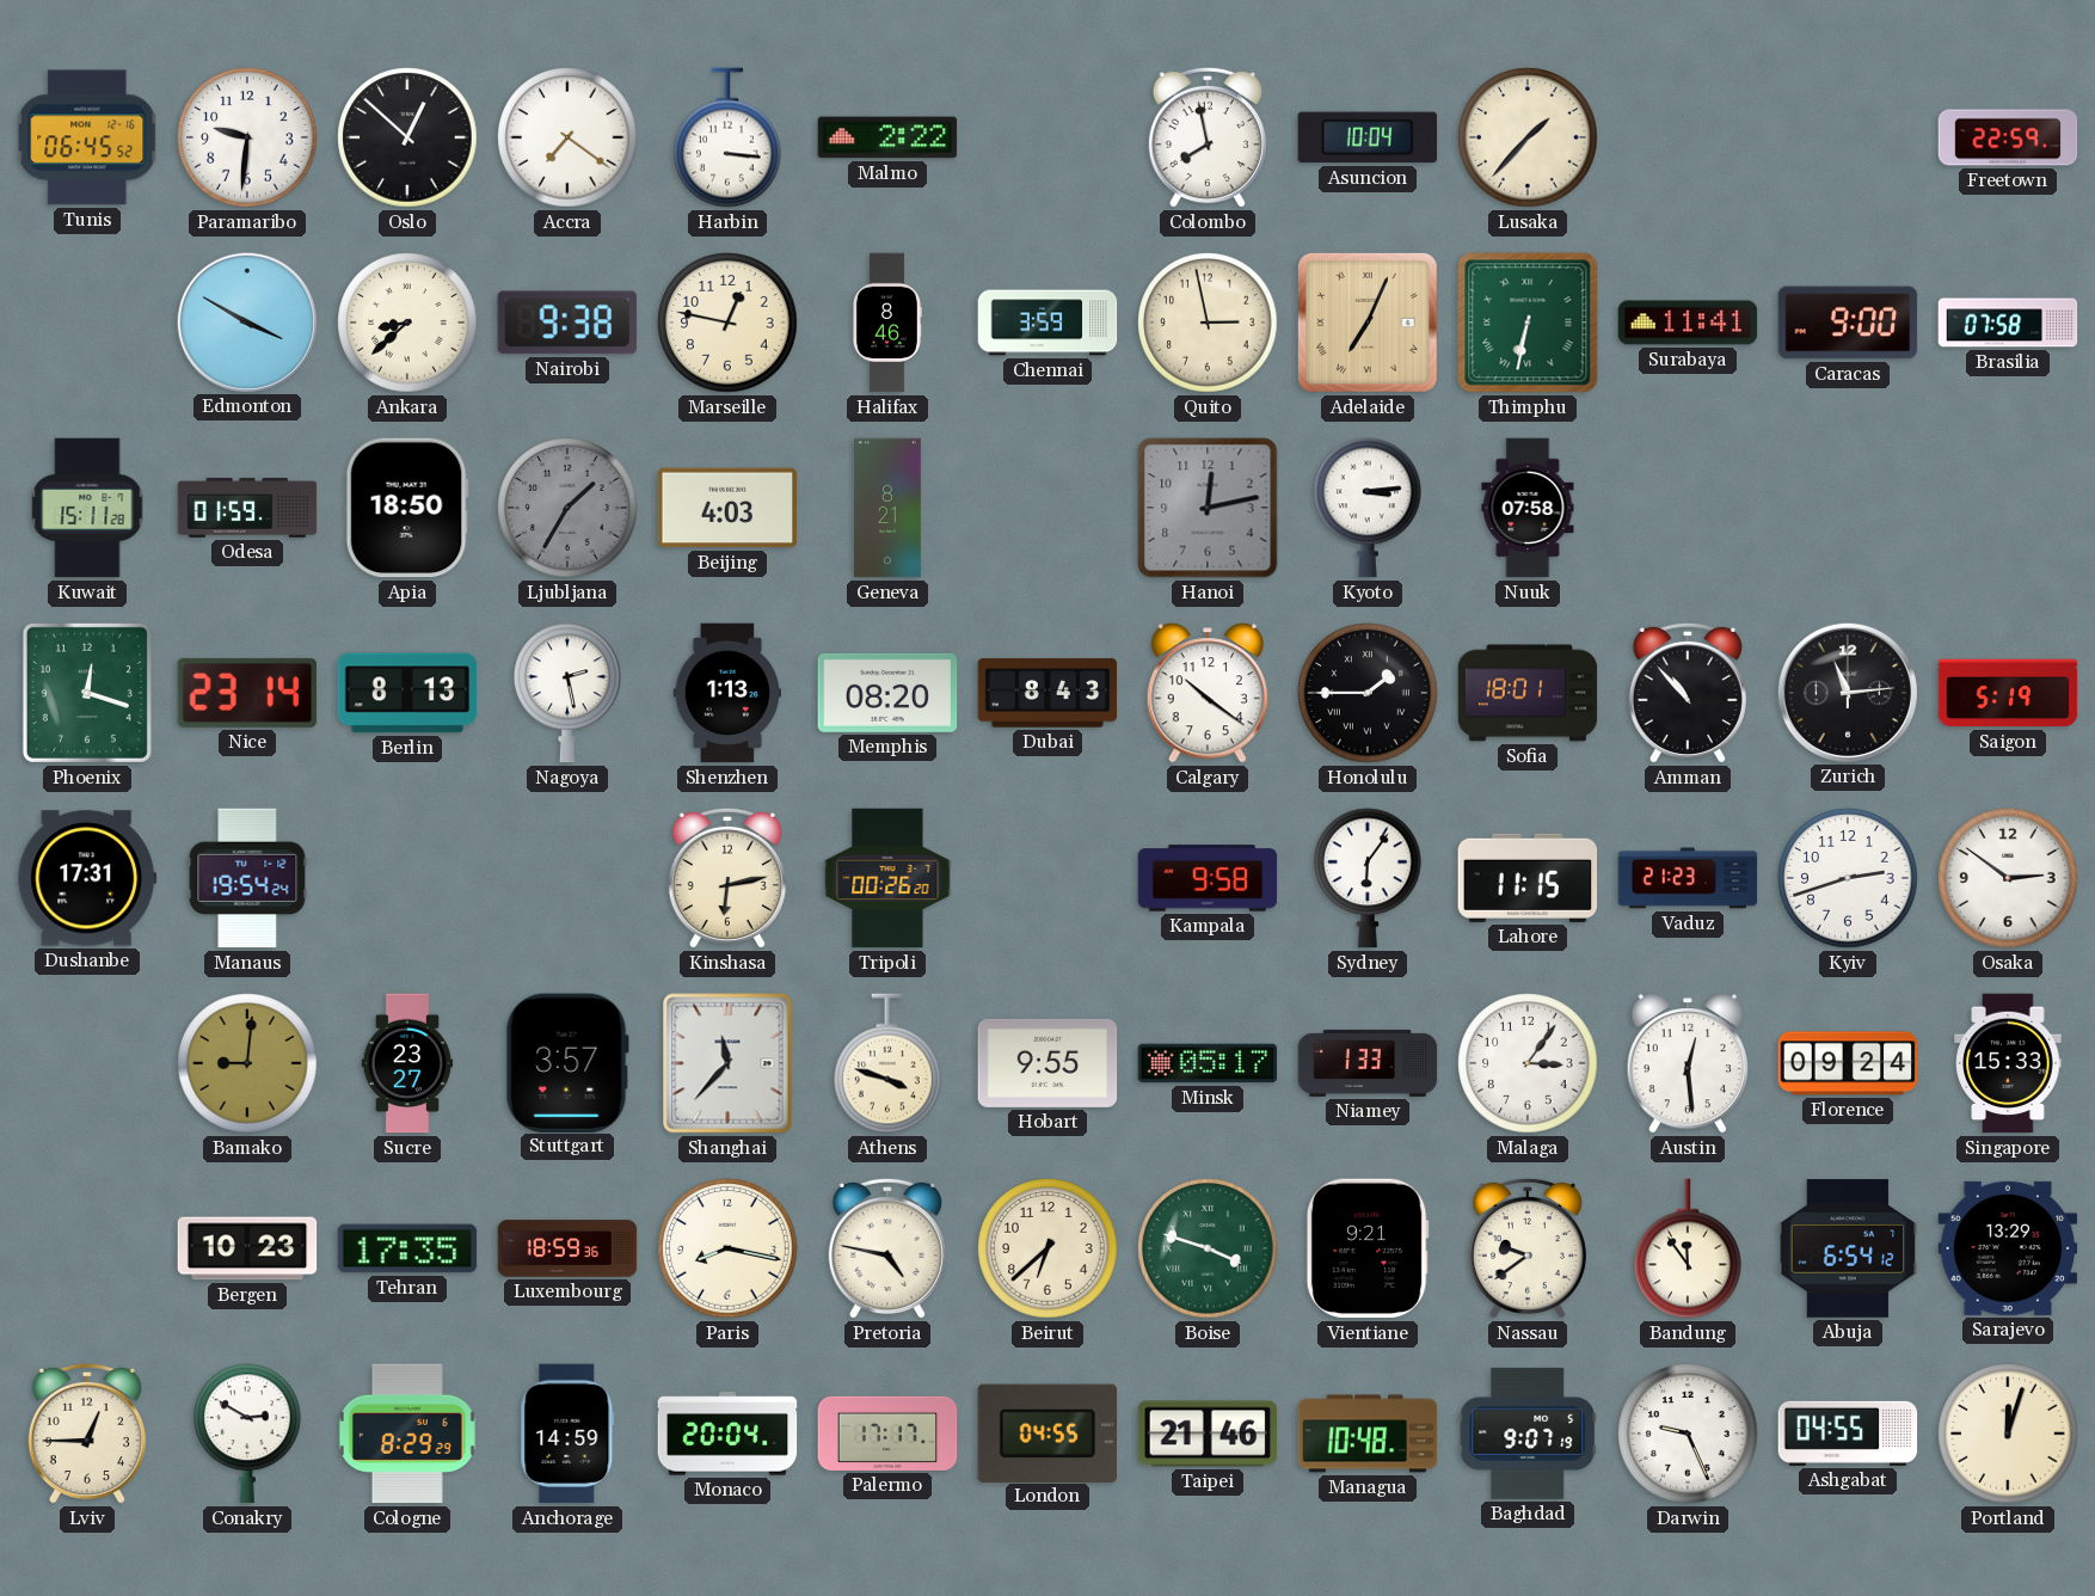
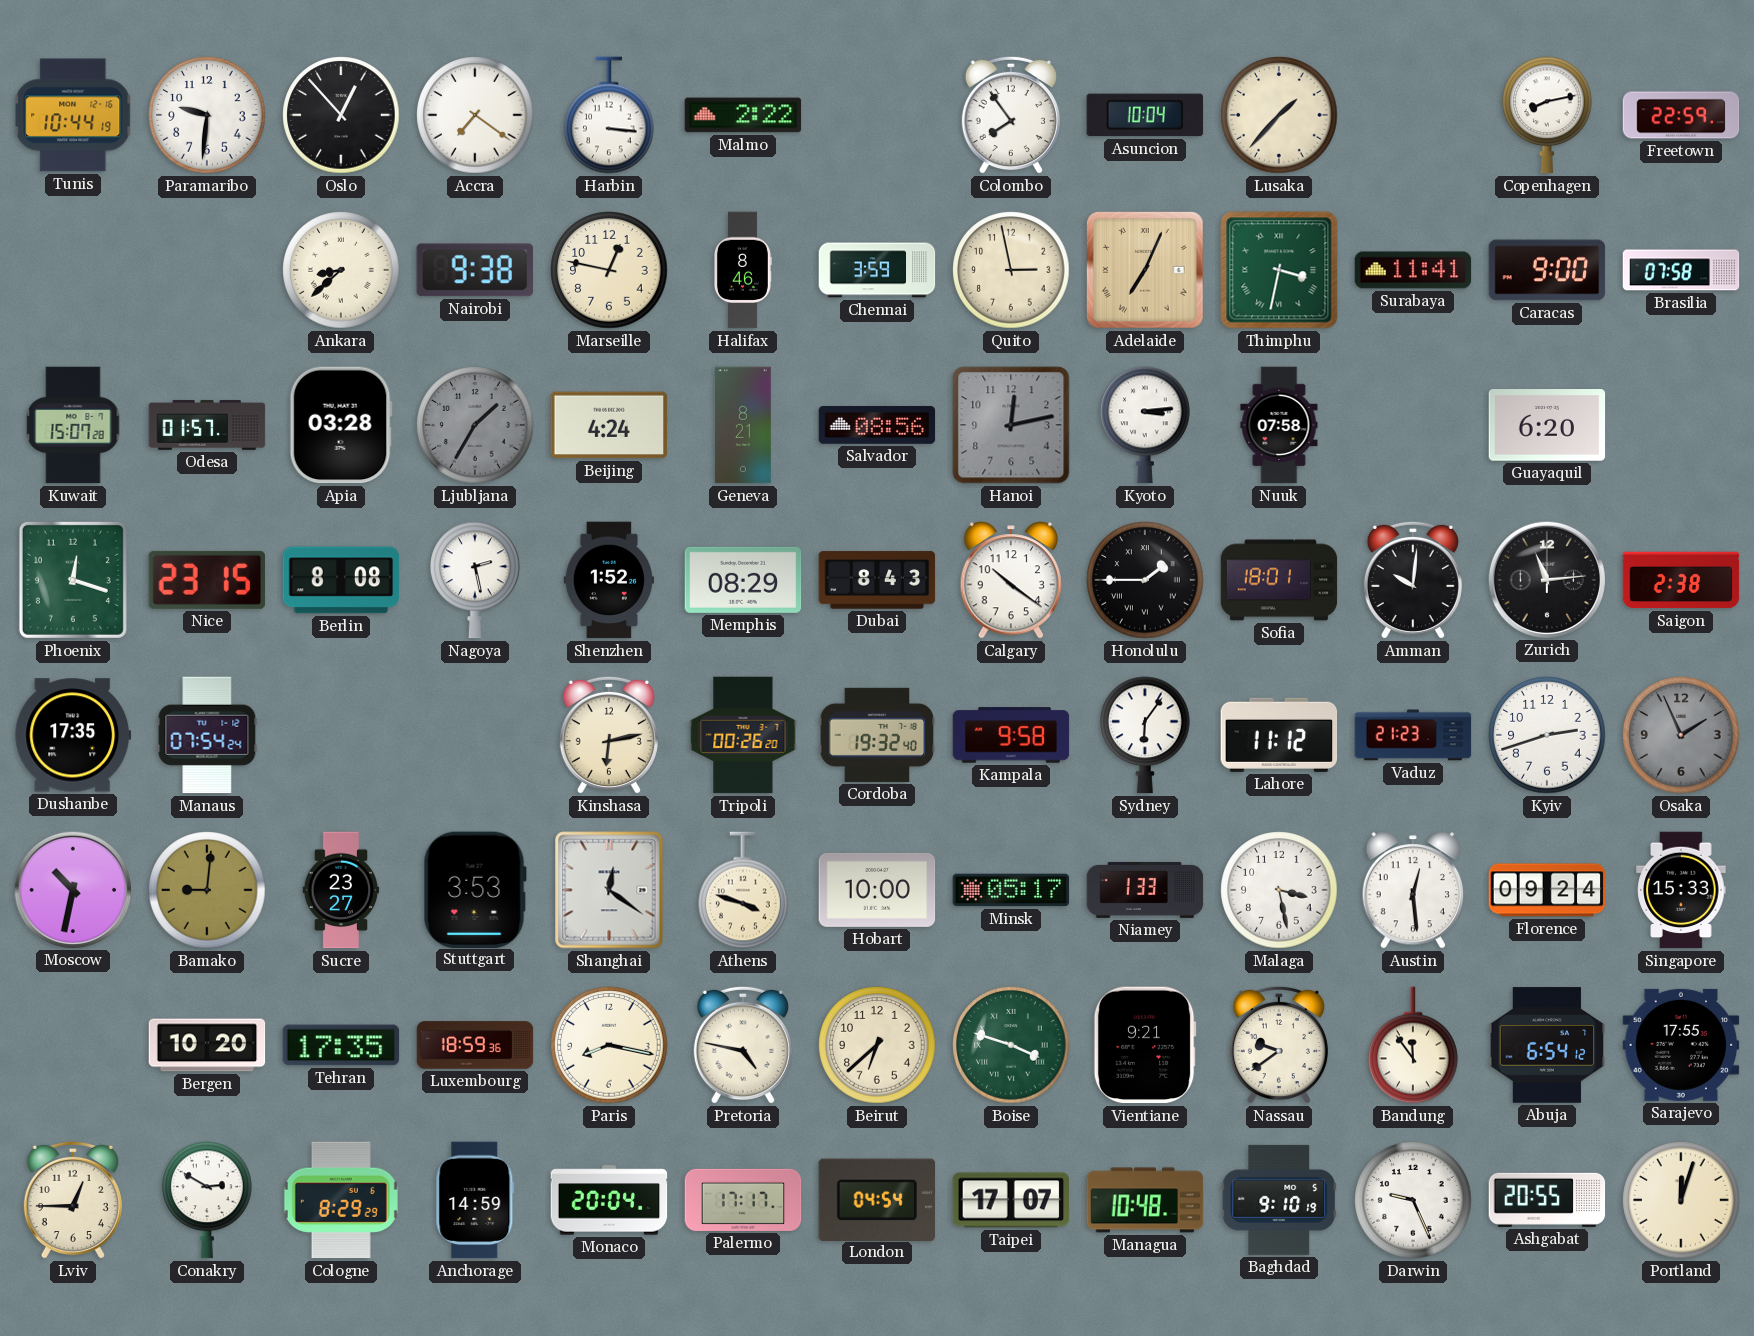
Tunis: 06:45 -> 10:44 (73, 115)
Oslo: 12:52 -> 12:53 (341, 115)
Colombo: 7:58 -> 7:54 (1011, 115)
Copenhagen: none -> 8:13 (1547, 115)
Edmonton: 3:50 -> none (246, 321)
Thimphu: 6:32 -> 3:32 (1279, 270)
Kuwait: 15:11 -> 15:07 (73, 425)
Odesa: 01:59 -> 01:57 (207, 425)
Apia: 18:50 -> 03:28 (341, 425)
Beijing: 4:03 -> 4:24 (609, 425)
Salvador: none -> 08:56 (877, 426)
Guayaquil: none -> 6:20 (1547, 425)
Nice: 23:14 -> 23:15 (207, 580)
Berlin: 8:13 -> 8:08 (341, 580)
Shenzhen: 1:13 -> 1:52 (608, 580)
Memphis: 08:20 -> 08:29 (743, 580)
Amman: 10:53 -> 10:01 (1413, 580)
Saigon: 5:19 -> 2:38 (1681, 580)
Dushanbe: 17:31 -> 17:35 (73, 735)
Manaus: 19:54 -> 07:54 (207, 735)
Cordoba: none -> 19:32 (877, 735)
Lahore: 11:15 -> 11:12 (1279, 735)
Osaka: 2:51 -> 1:56 (1681, 735)
Osaka dial: white -> grey (1681, 735)
Moscow: none -> 10:32 (72, 889)
Stuttgart: 3:57 -> 3:53 (475, 889)
Shanghai: 11:37 -> 12:21 (609, 890)
Hobart: 9:55 -> 10:00 (877, 890)
Malaga: 3:06 -> 3:28 (1279, 890)
Bergen: 10:23 -> 10:20 (207, 1045)
Sarajevo: 13:29 -> 17:55 (1681, 1045)
London: 04:55 -> 04:54 (876, 1199)
Taipei: 21:46 -> 17:07 (1011, 1200)
Baghdad: 9:07 -> 9:10 (1279, 1200)
Ashgabat: 04:55 -> 20:55 (1547, 1200)
